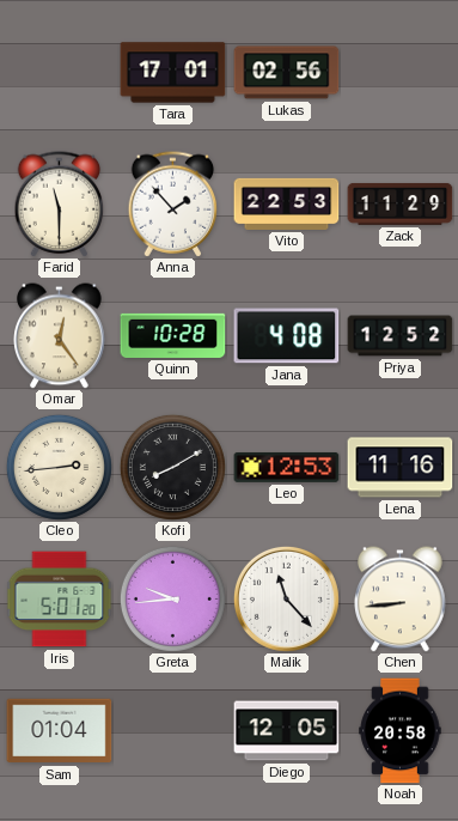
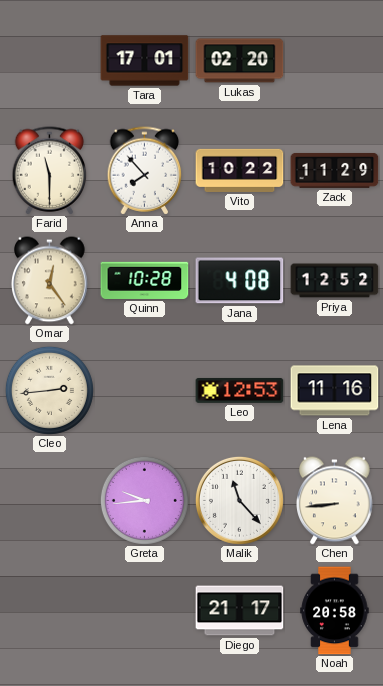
Lukas: 02:56 -> 02:20 (240, 61)
Anna: 1:53 -> 7:53 (145, 171)
Vito: 22:53 -> 10:22 (240, 170)
Kofi: 8:10 -> none (172, 467)
Iris: 5:01 -> none (60, 600)
Sam: 01:04 -> none (60, 731)
Diego: 12:05 -> 21:17 (240, 611)
